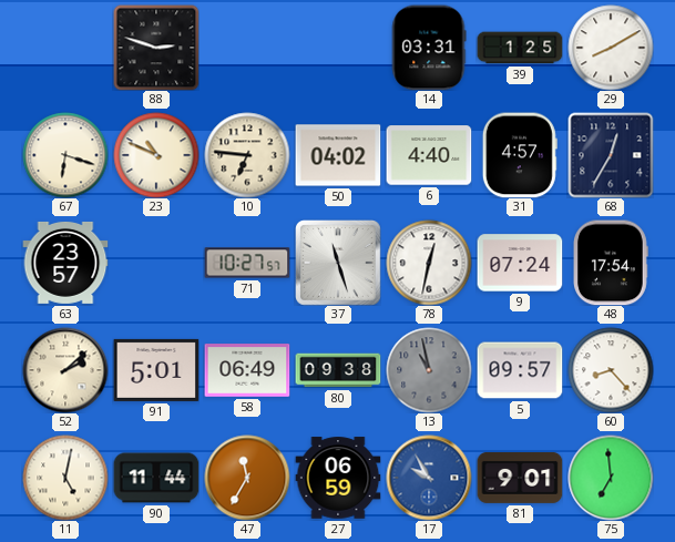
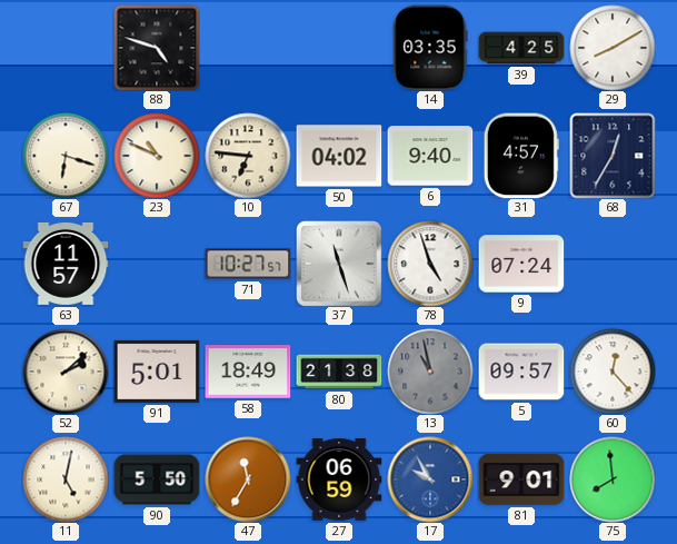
88: 2:48 -> 4:48 (157, 48)
14: 03:31 -> 03:35 (430, 48)
39: 1:25 -> 4:25 (521, 48)
6: 4:40 -> 9:40 (430, 156)
63: 23:57 -> 11:57 (66, 264)
78: 12:32 -> 4:57 (430, 264)
48: 17:54 -> none (612, 263)
58: 06:49 -> 18:49 (248, 372)
80: 09:38 -> 21:38 (339, 372)
60: 8:23 -> 12:23 (613, 372)
90: 11:44 -> 5:50 (157, 479)
75: 6:59 -> 7:59 (613, 479)
